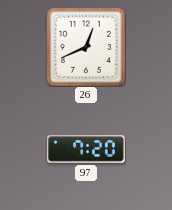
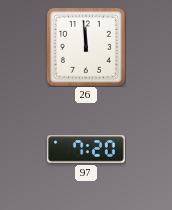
26: 12:41 -> 11:59 (87, 48)
